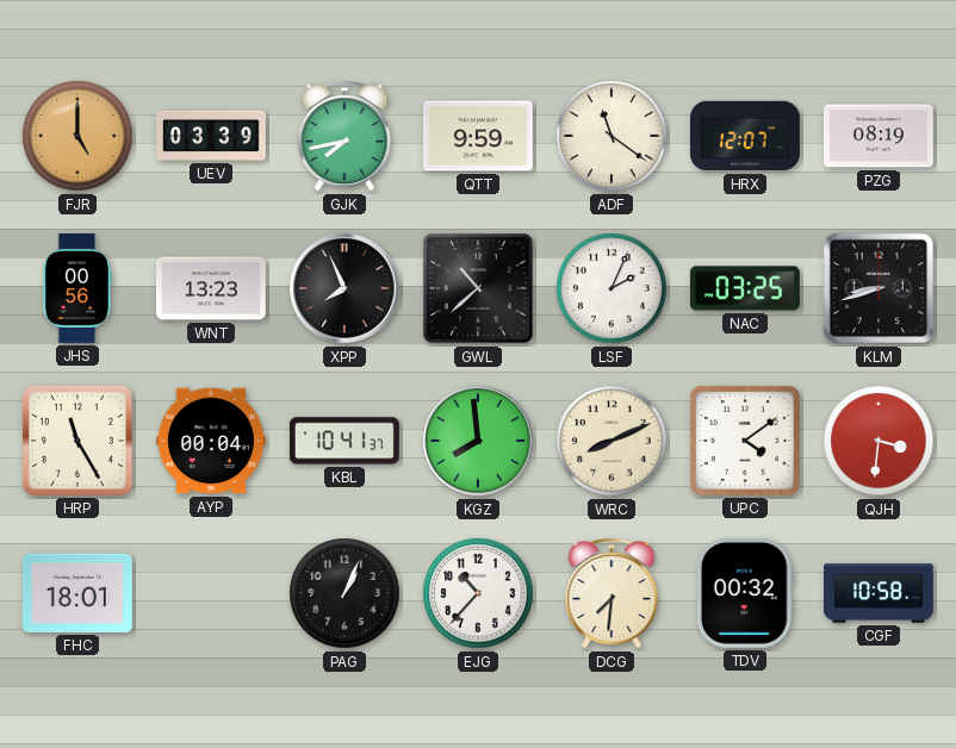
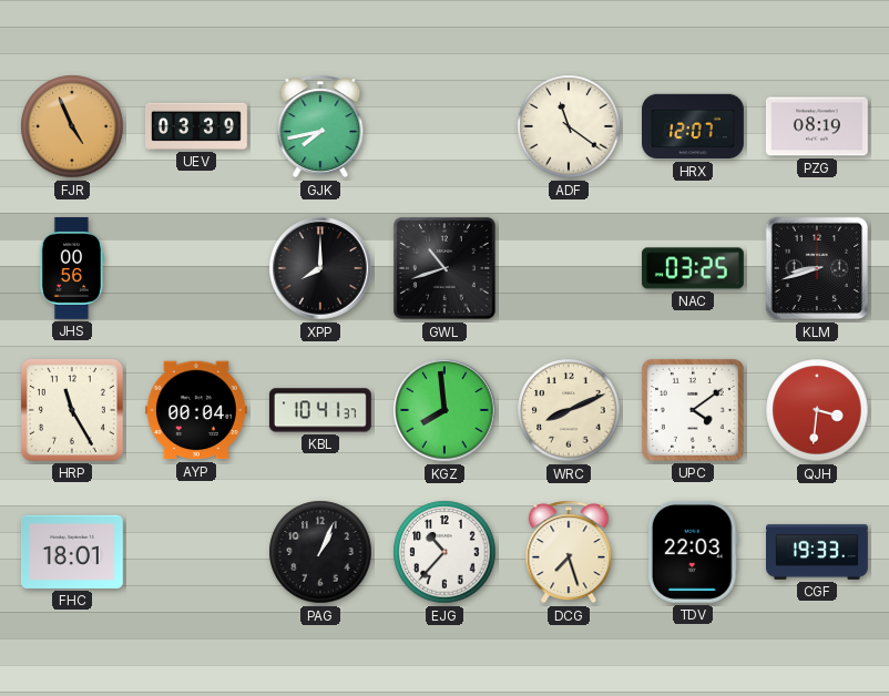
FJR: 5:00 -> 4:56 (72, 126)
QTT: 9:59 -> none (478, 136)
WNT: 13:23 -> none (211, 288)
XPP: 7:56 -> 8:00 (320, 268)
GWL: 10:38 -> 10:42 (445, 268)
LSF: 2:04 -> none (612, 288)
DCG: 7:31 -> 7:27 (569, 552)
TDV: 00:32 -> 22:03 (693, 552)
CGF: 10:58 -> 19:33 (818, 552)
